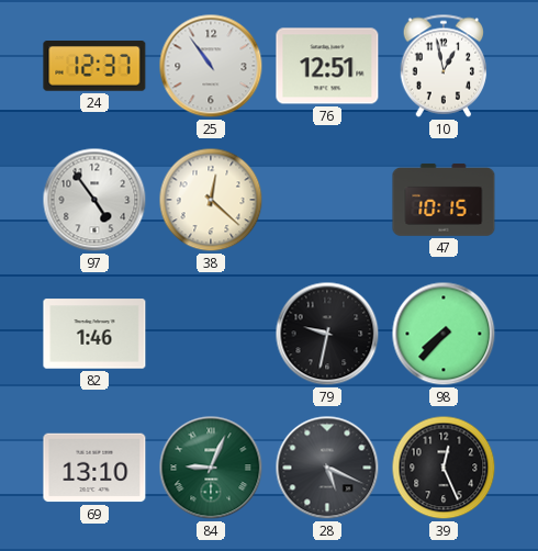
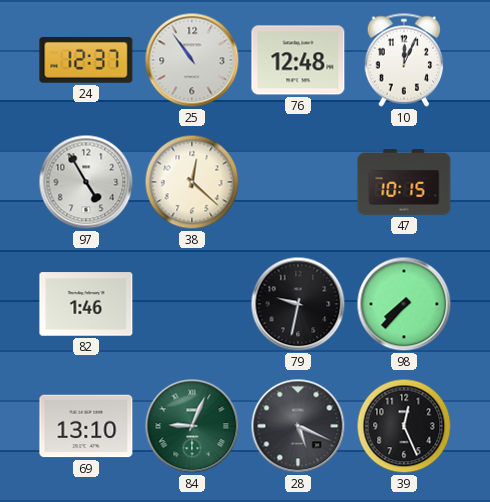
76: 12:51 -> 12:48 (298, 60)
10: 12:58 -> 12:04 (404, 60)
97: 4:54 -> 4:55 (86, 182)
